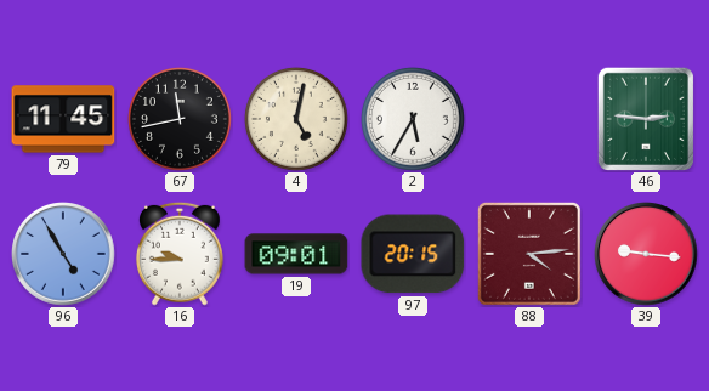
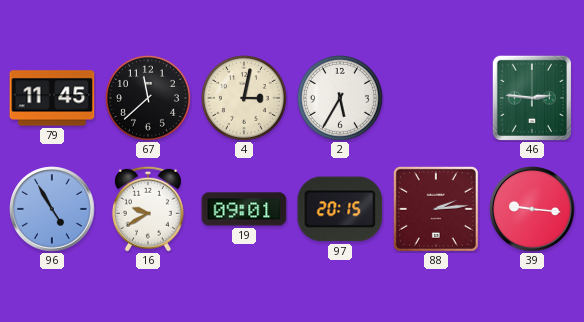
67: 11:43 -> 11:38 (148, 98)
4: 5:02 -> 3:02 (244, 98)
16: 9:45 -> 9:40 (148, 209)
88: 4:14 -> 2:14 (436, 209)
